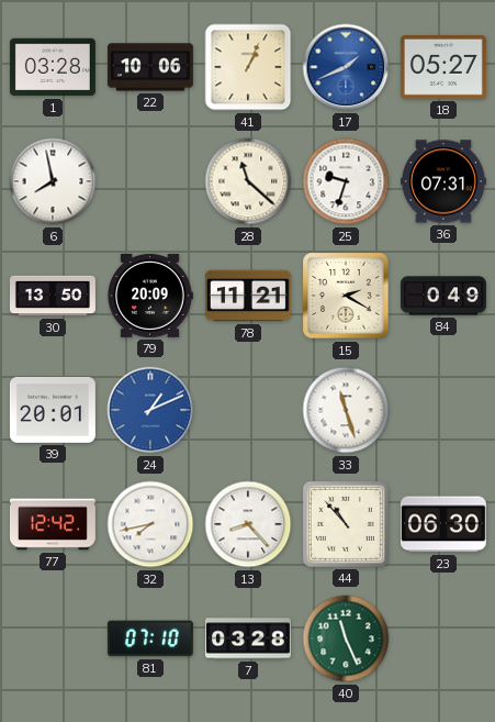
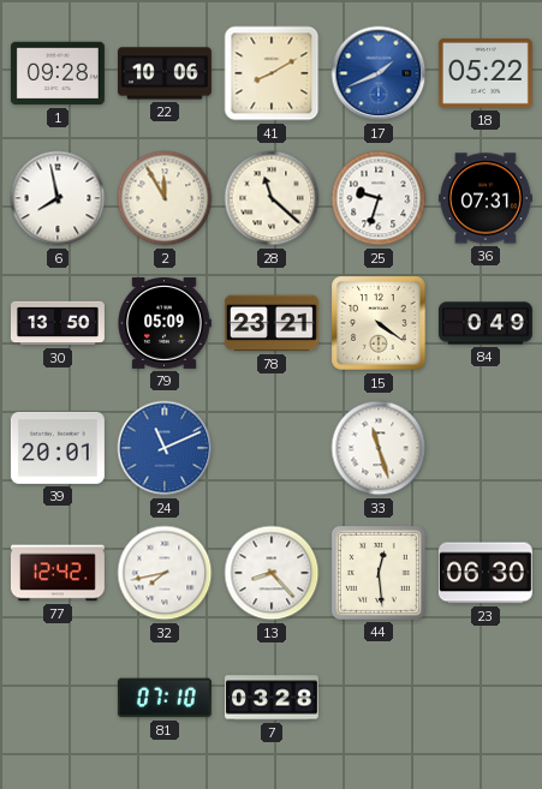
1: 03:28 -> 09:28 (58, 73)
41: 1:04 -> 8:10 (272, 73)
18: 05:27 -> 05:22 (486, 74)
2: none -> 11:55 (165, 198)
79: 20:09 -> 05:09 (165, 323)
78: 11:21 -> 23:21 (272, 323)
15: 2:20 -> 4:21 (379, 323)
24: 1:11 -> 11:11 (165, 448)
44: 10:53 -> 12:29 (379, 573)
40: 11:26 -> none (346, 638)
